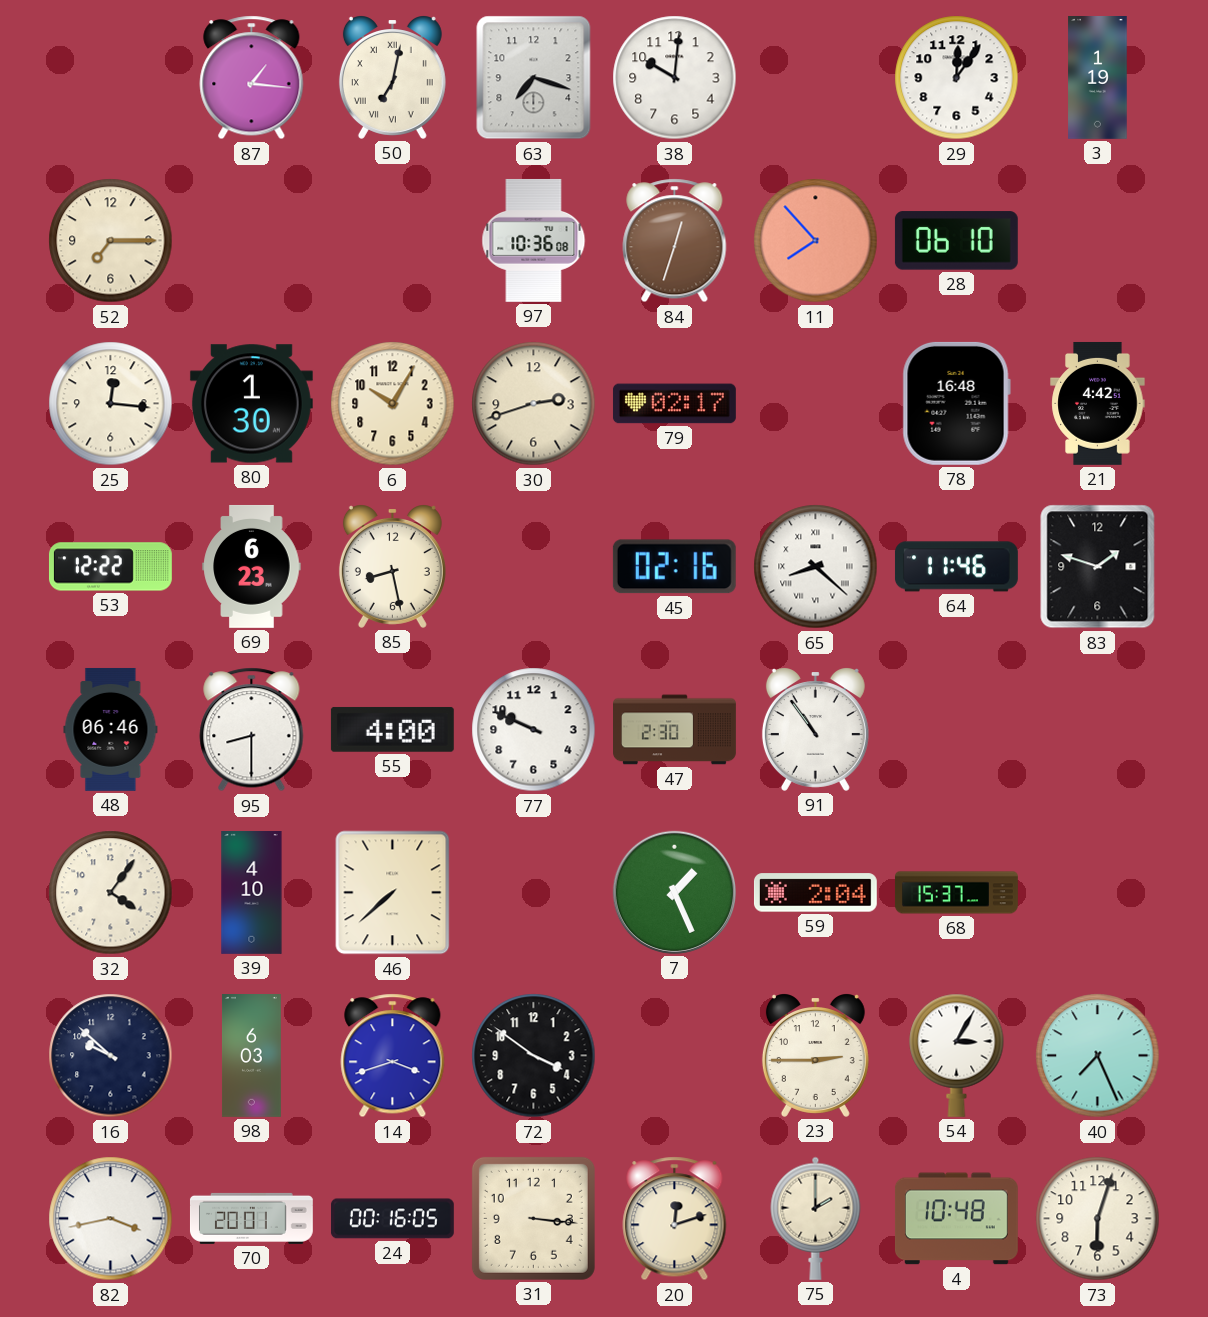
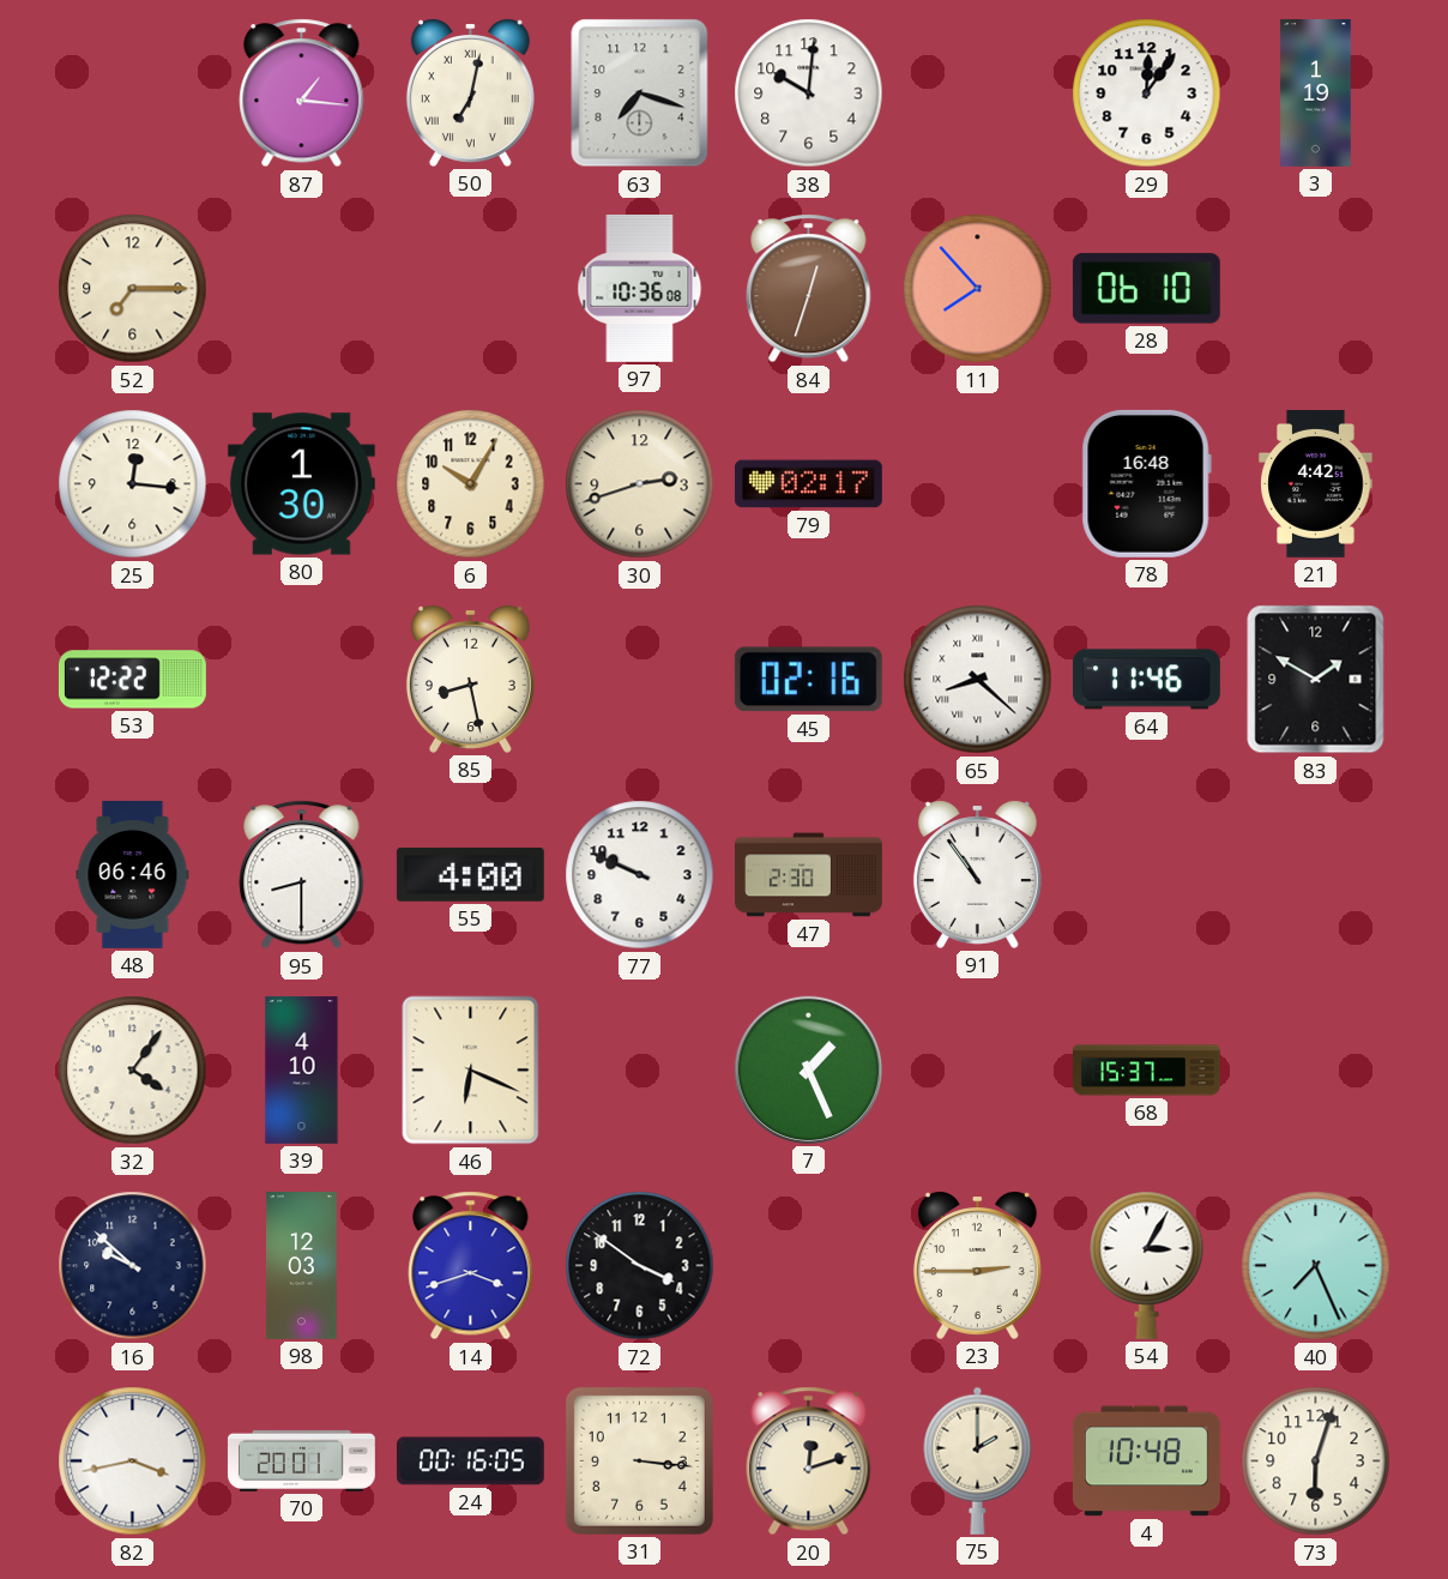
69: 6:23 -> none (252, 566)
83: 1:48 -> 1:50 (1316, 680)
46: 7:38 -> 6:19 (471, 1071)
59: 2:04 -> none (815, 893)
98: 6:03 -> 12:03 (301, 1266)
